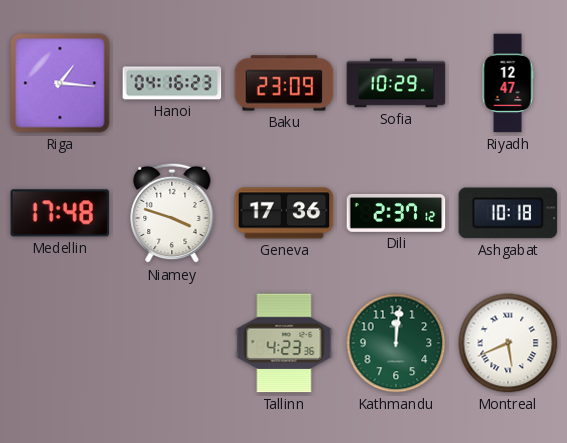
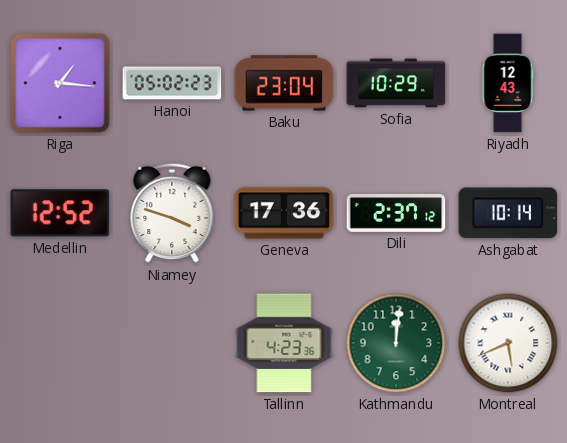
Hanoi: 04:16 -> 05:02 (172, 83)
Baku: 23:09 -> 23:04 (284, 83)
Riyadh: 12:47 -> 12:43 (508, 83)
Medellin: 17:48 -> 12:52 (60, 213)
Ashgabat: 10:18 -> 10:14 (508, 213)
